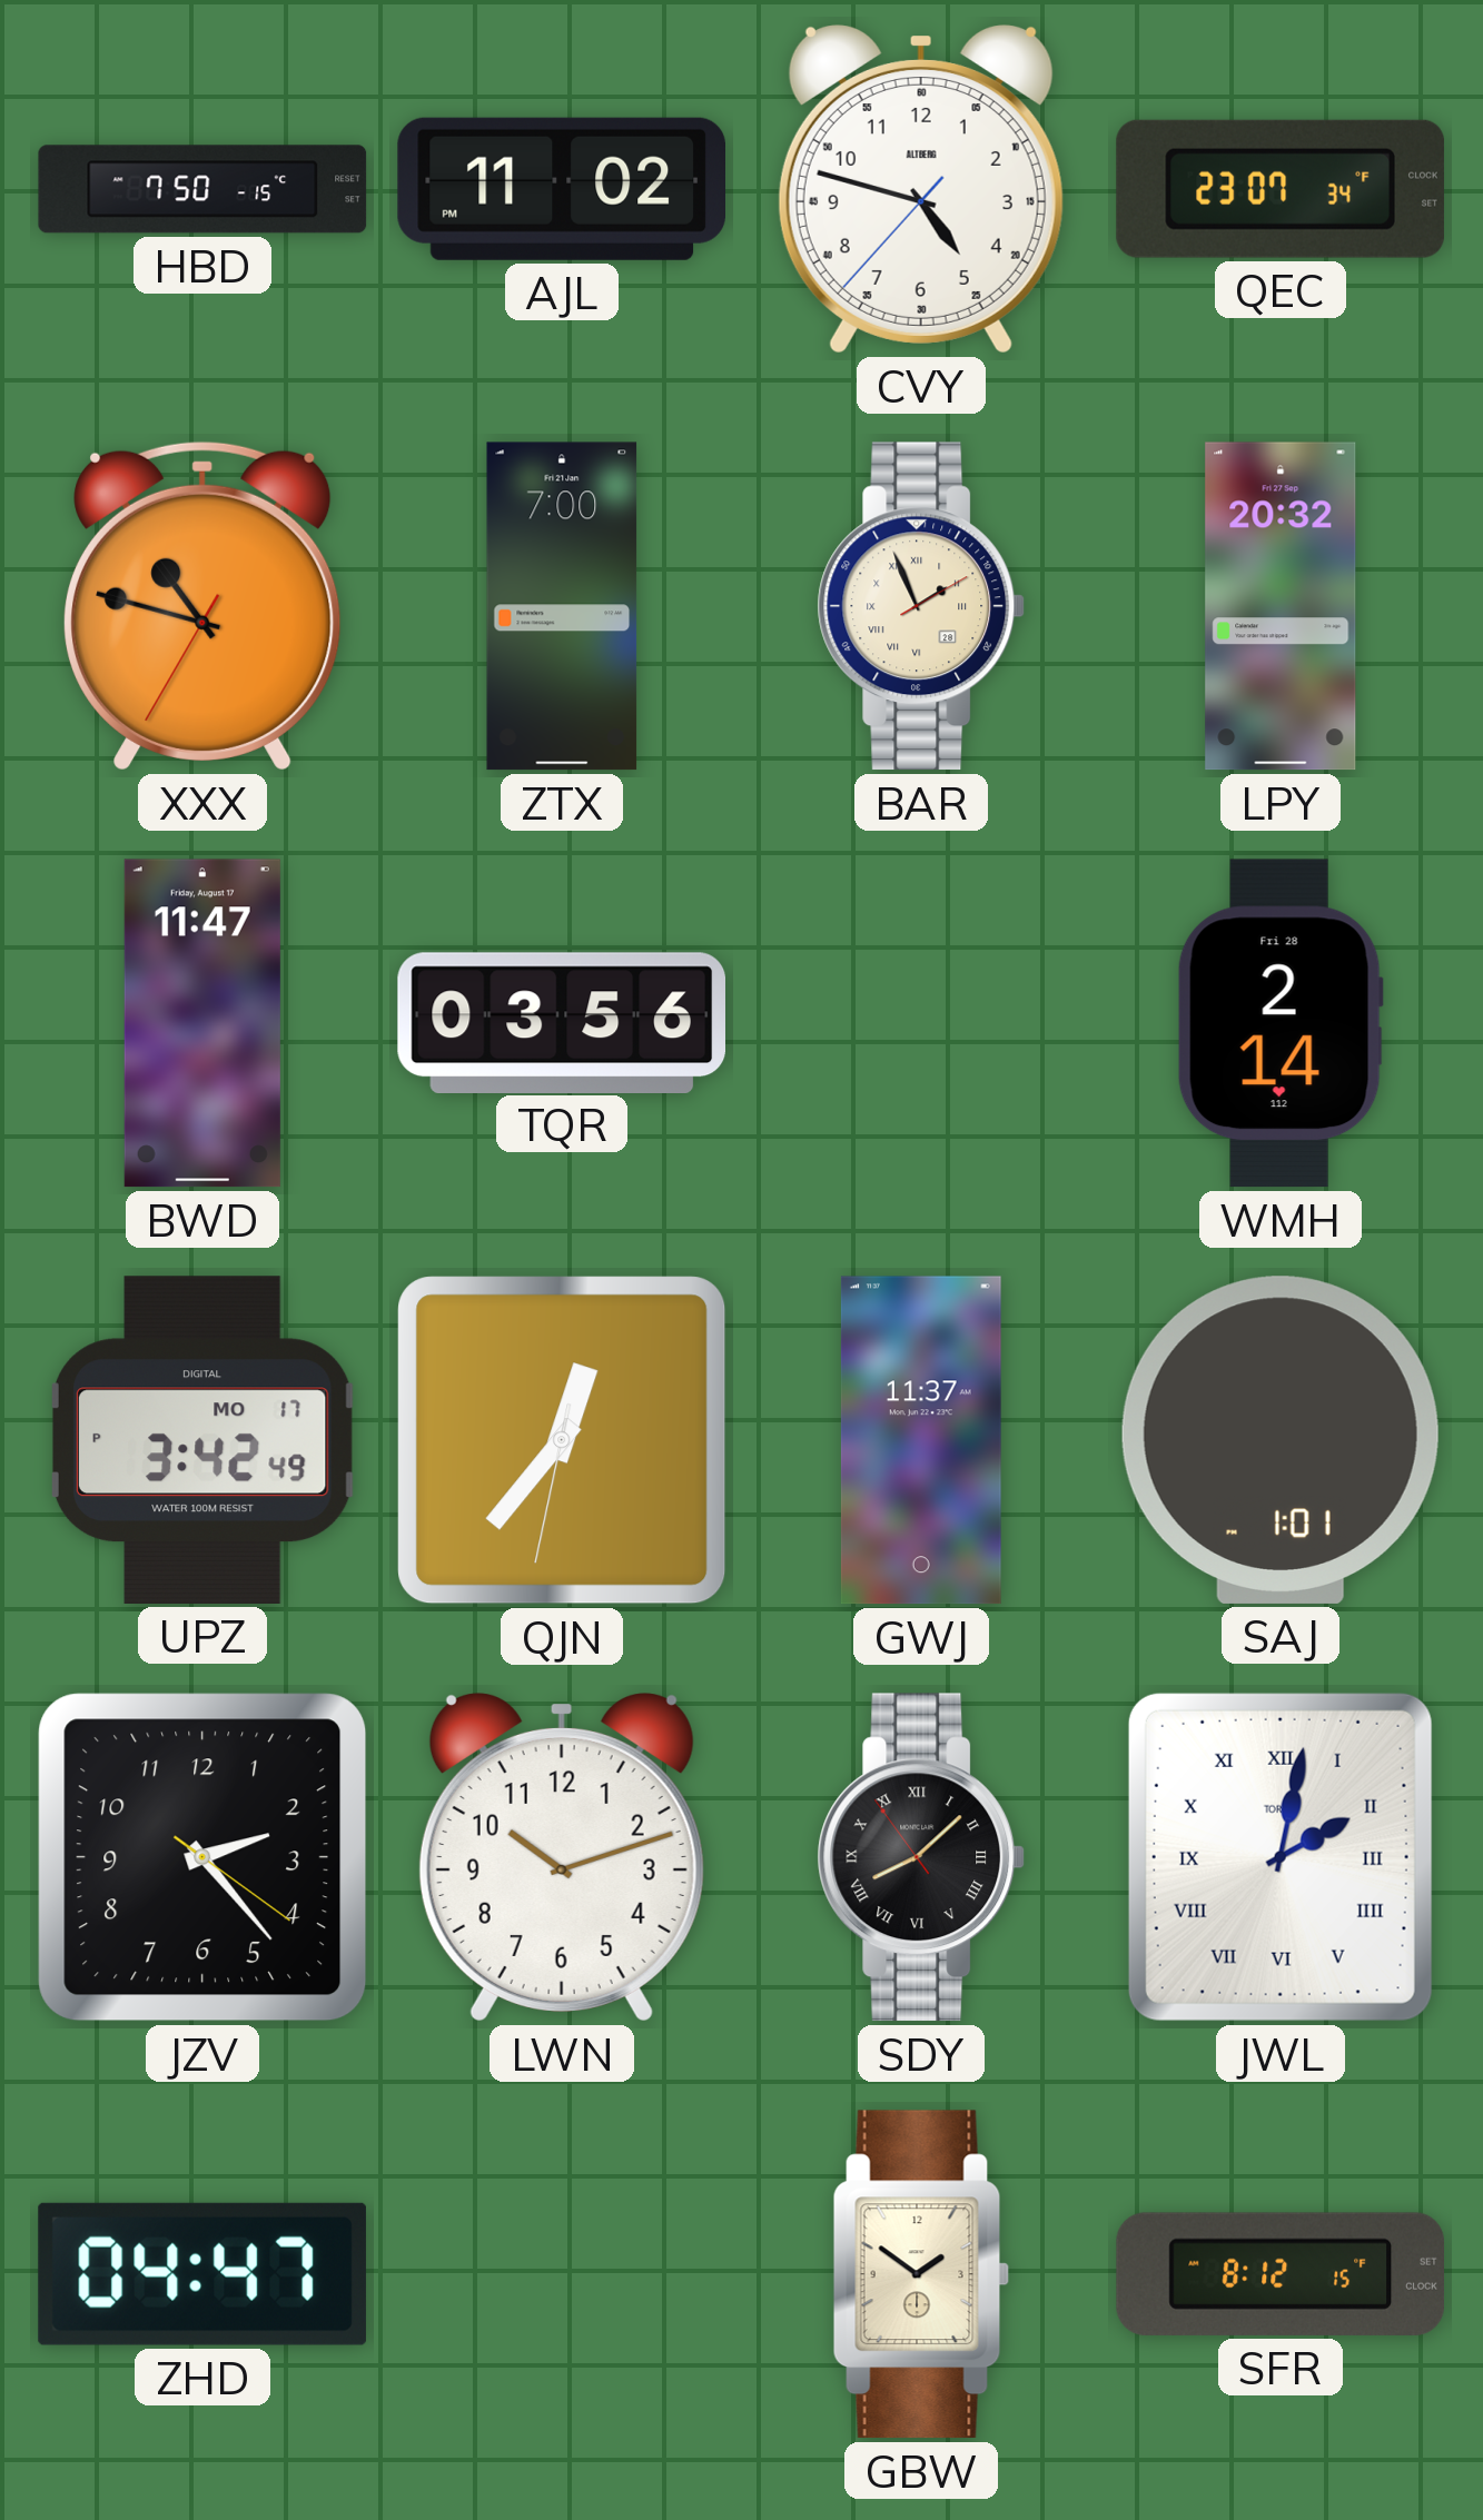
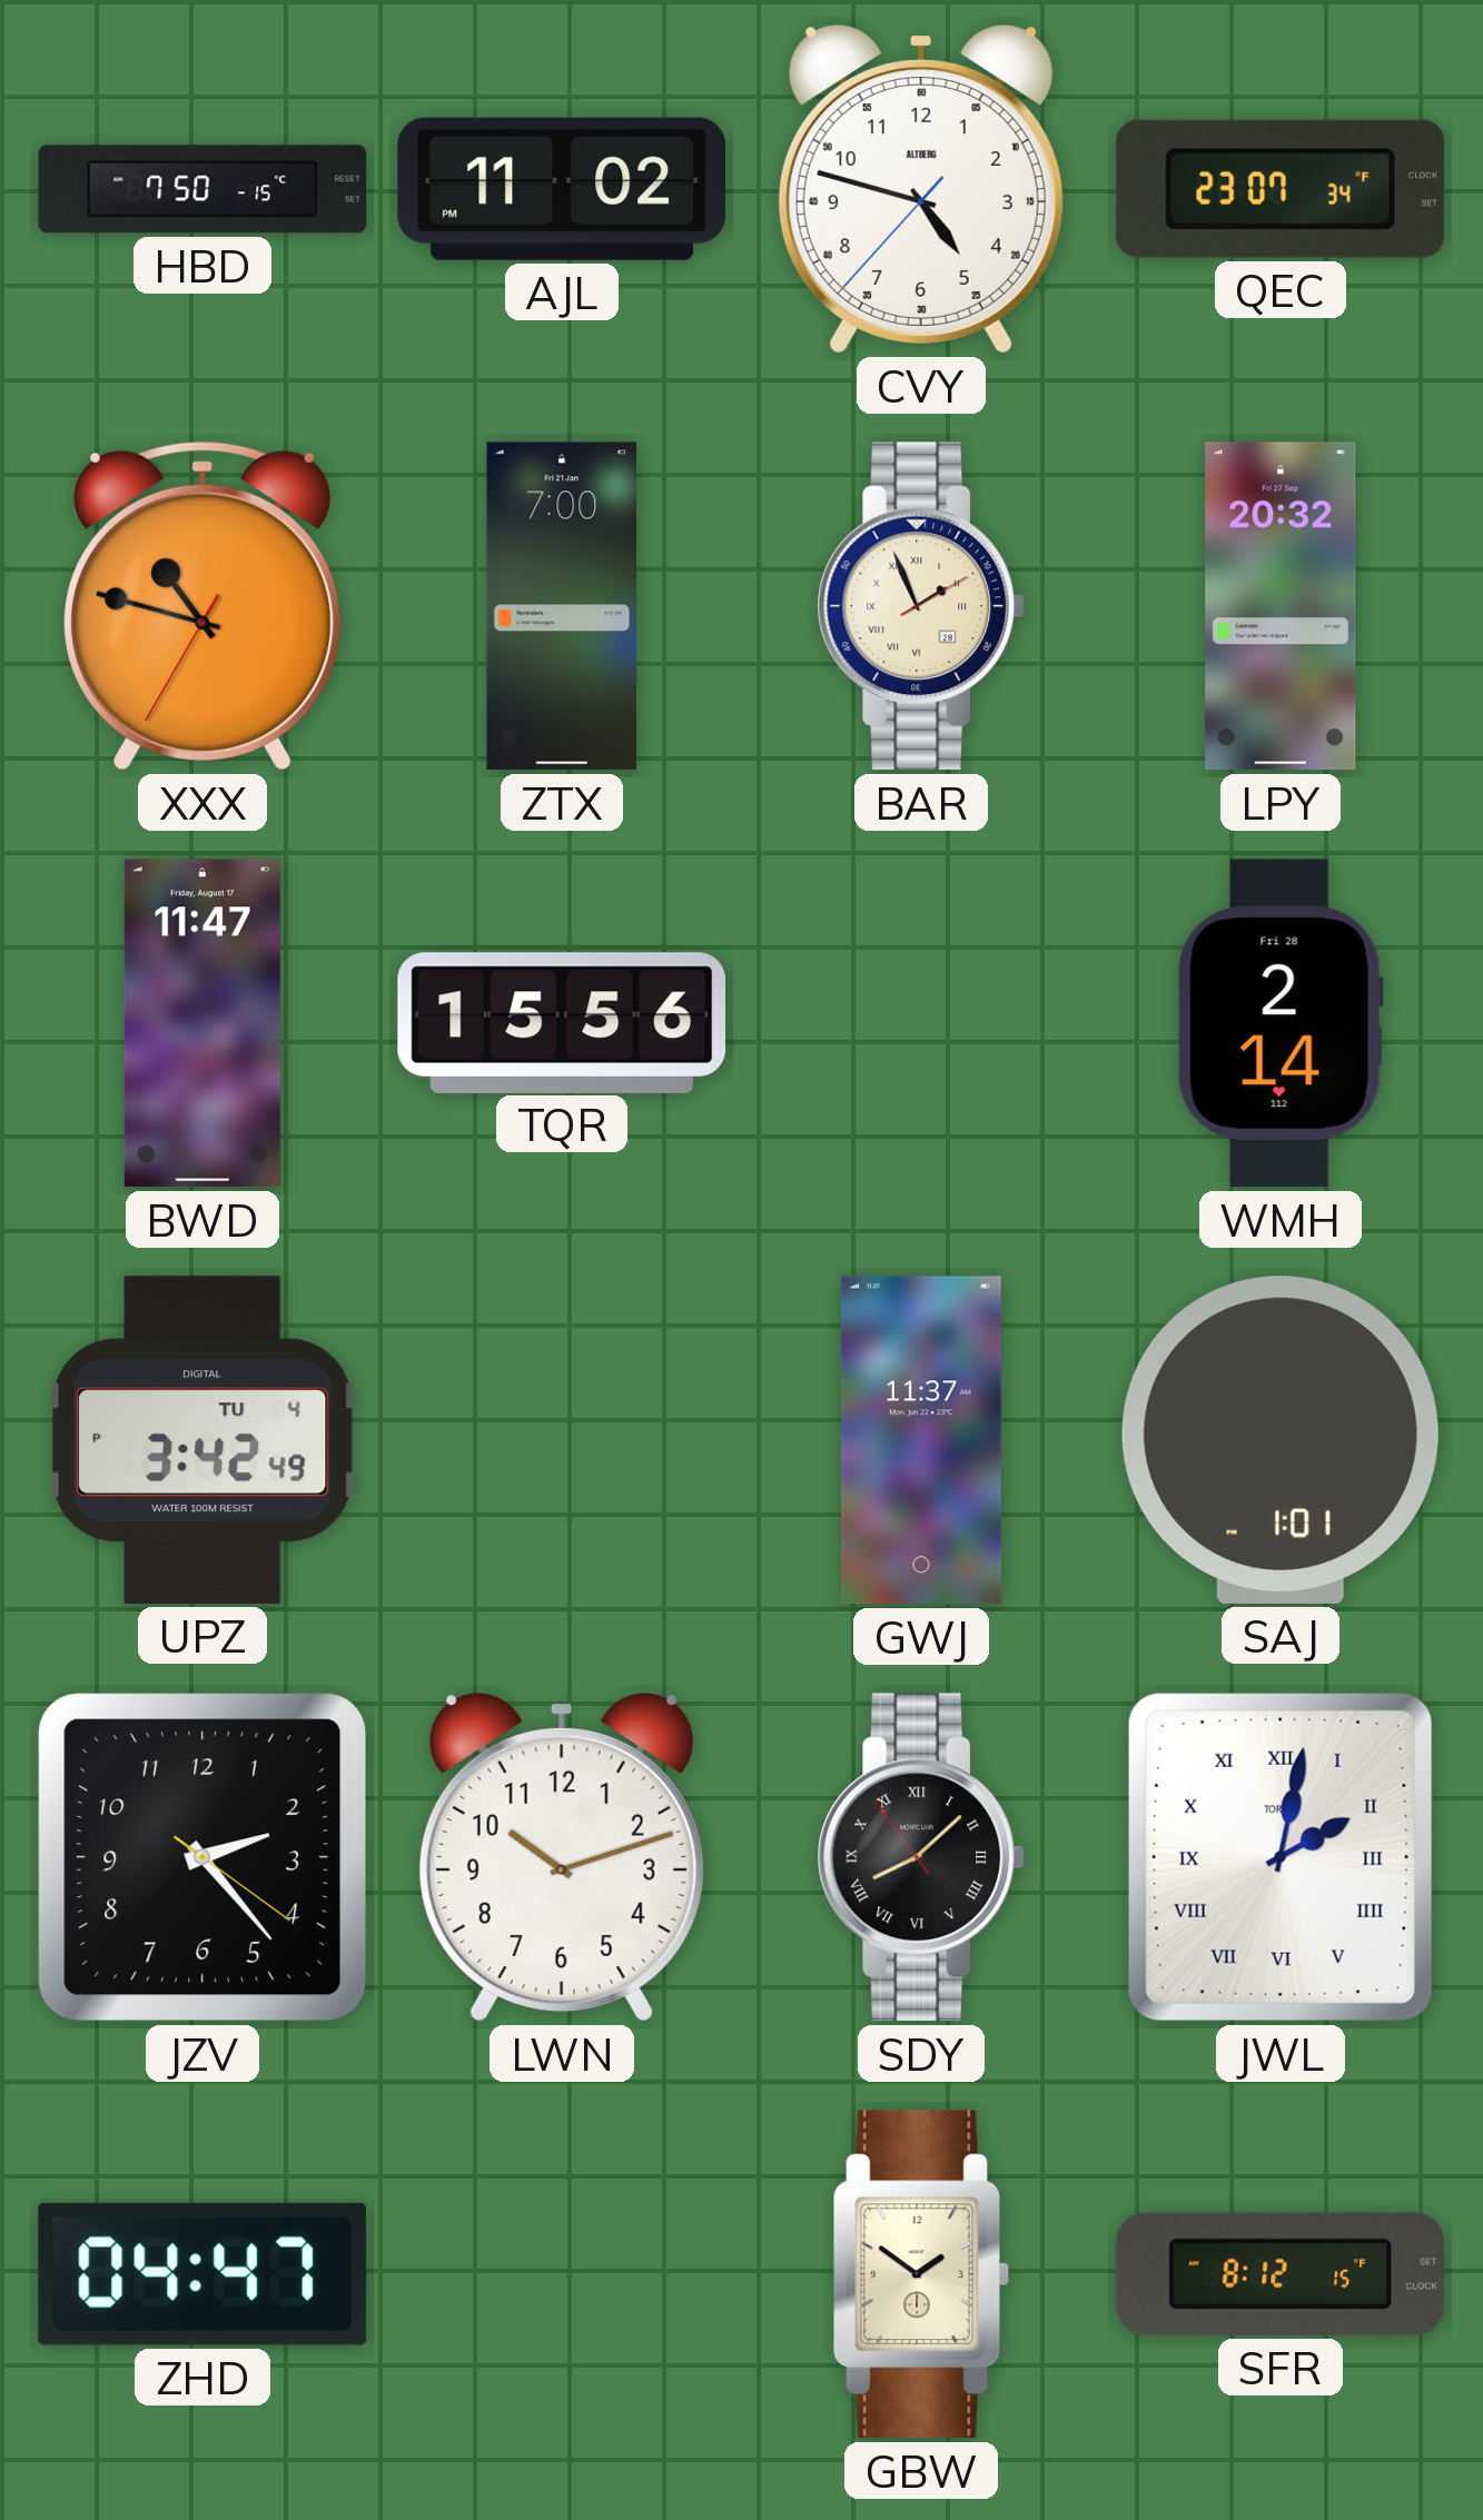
TQR: 03:56 -> 15:56 (561, 1022)
UPZ date: MO 17 -> TU 4 (202, 1440)
QJN: 12:36 -> none (562, 1440)
